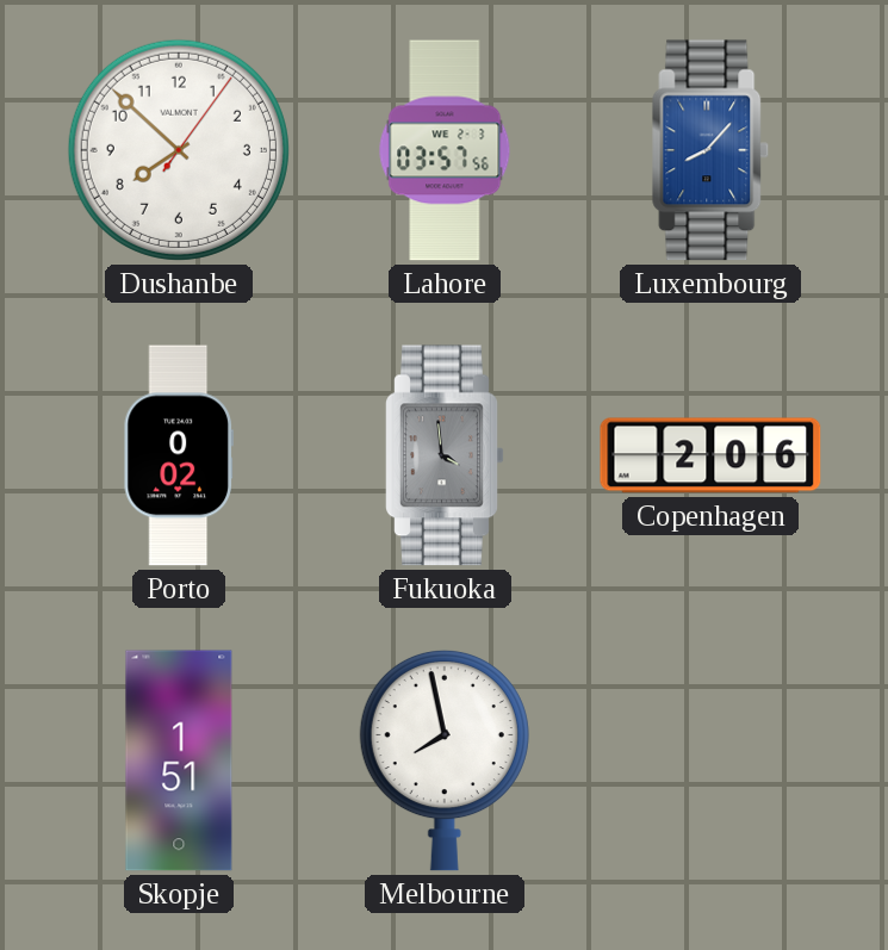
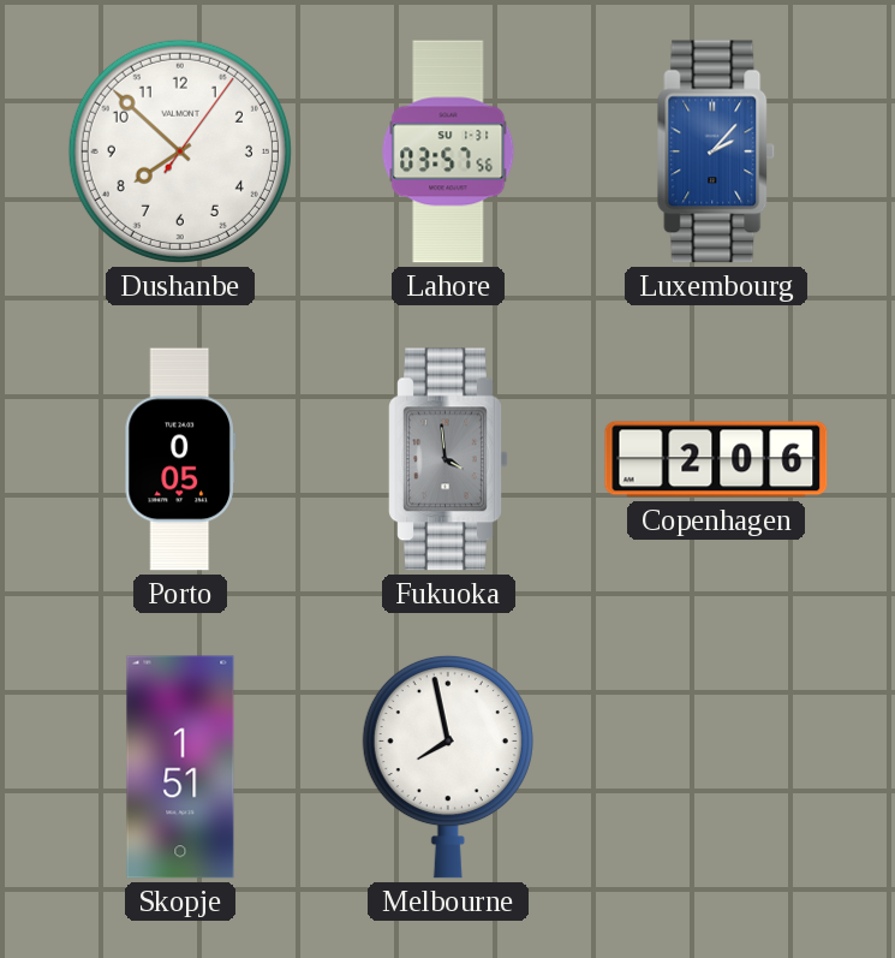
Lahore date: WE 2-3 -> SU 1-31 (448, 151)
Luxembourg: 8:07 -> 2:07 (716, 151)
Porto: 0:02 -> 0:05 (180, 459)
